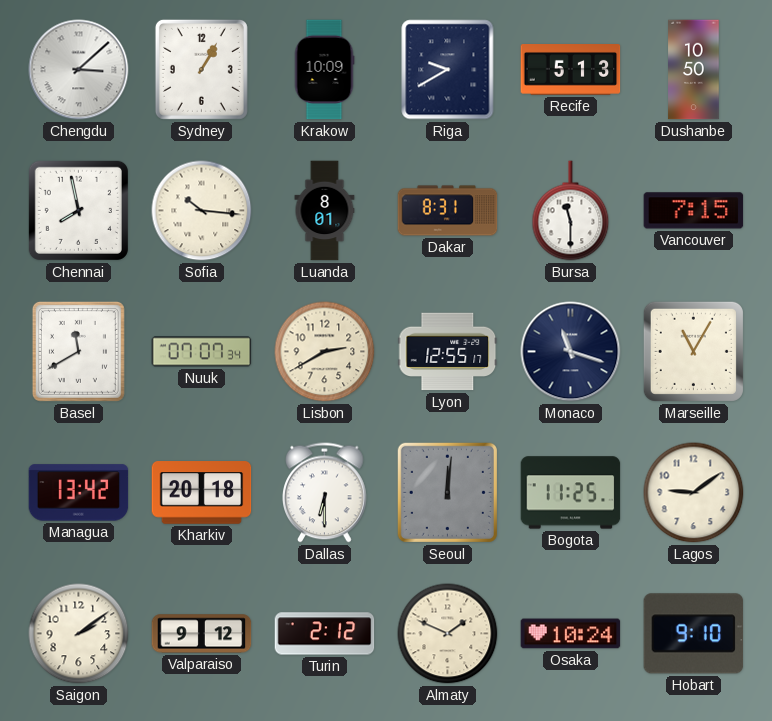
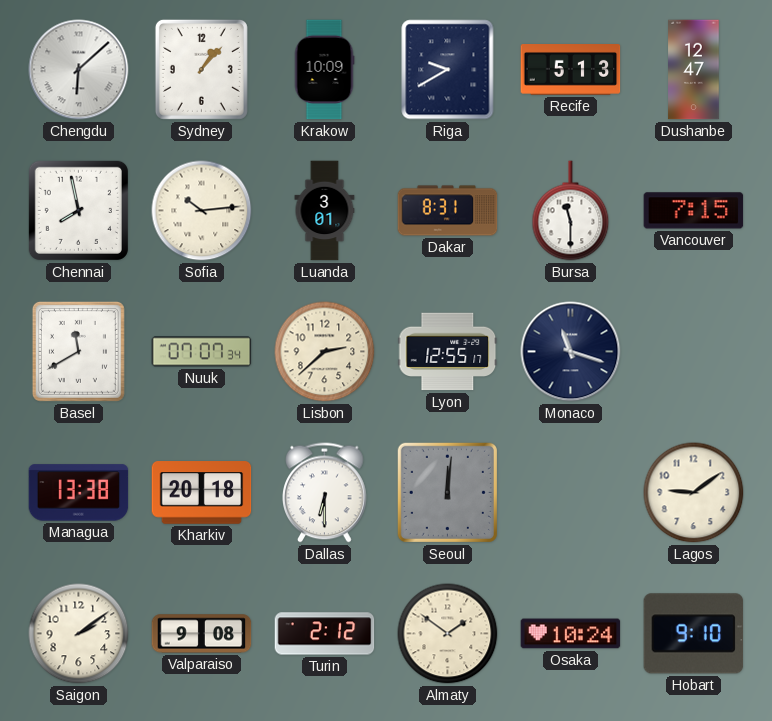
Chengdu: 3:08 -> 6:08 (79, 70)
Sydney: 1:05 -> 1:07 (201, 69)
Dushanbe: 10:50 -> 12:47 (694, 70)
Sofia: 10:16 -> 10:14 (202, 211)
Luanda: 8:01 -> 3:01 (325, 211)
Lisbon: 2:40 -> 2:38 (325, 352)
Marseille: 11:05 -> none (693, 351)
Managua: 13:42 -> 13:38 (79, 493)
Bogota: 11:25 -> none (571, 493)
Valparaiso: 9:12 -> 9:08 (202, 634)
Almaty: 1:49 -> 1:51 (448, 634)
